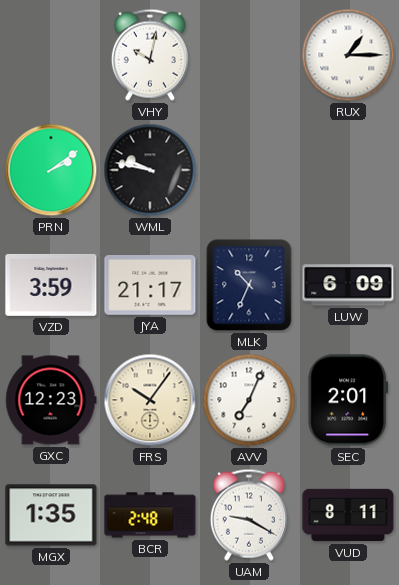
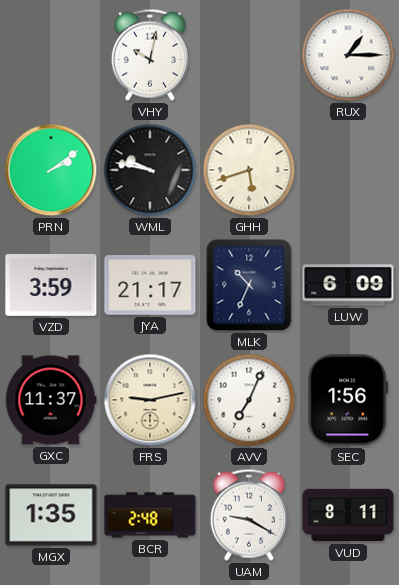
GHH: none -> 5:42 (249, 170)
GXC: 12:23 -> 11:37 (51, 400)
FRS: 10:06 -> 9:13 (150, 400)
SEC: 2:01 -> 1:56 (348, 400)
